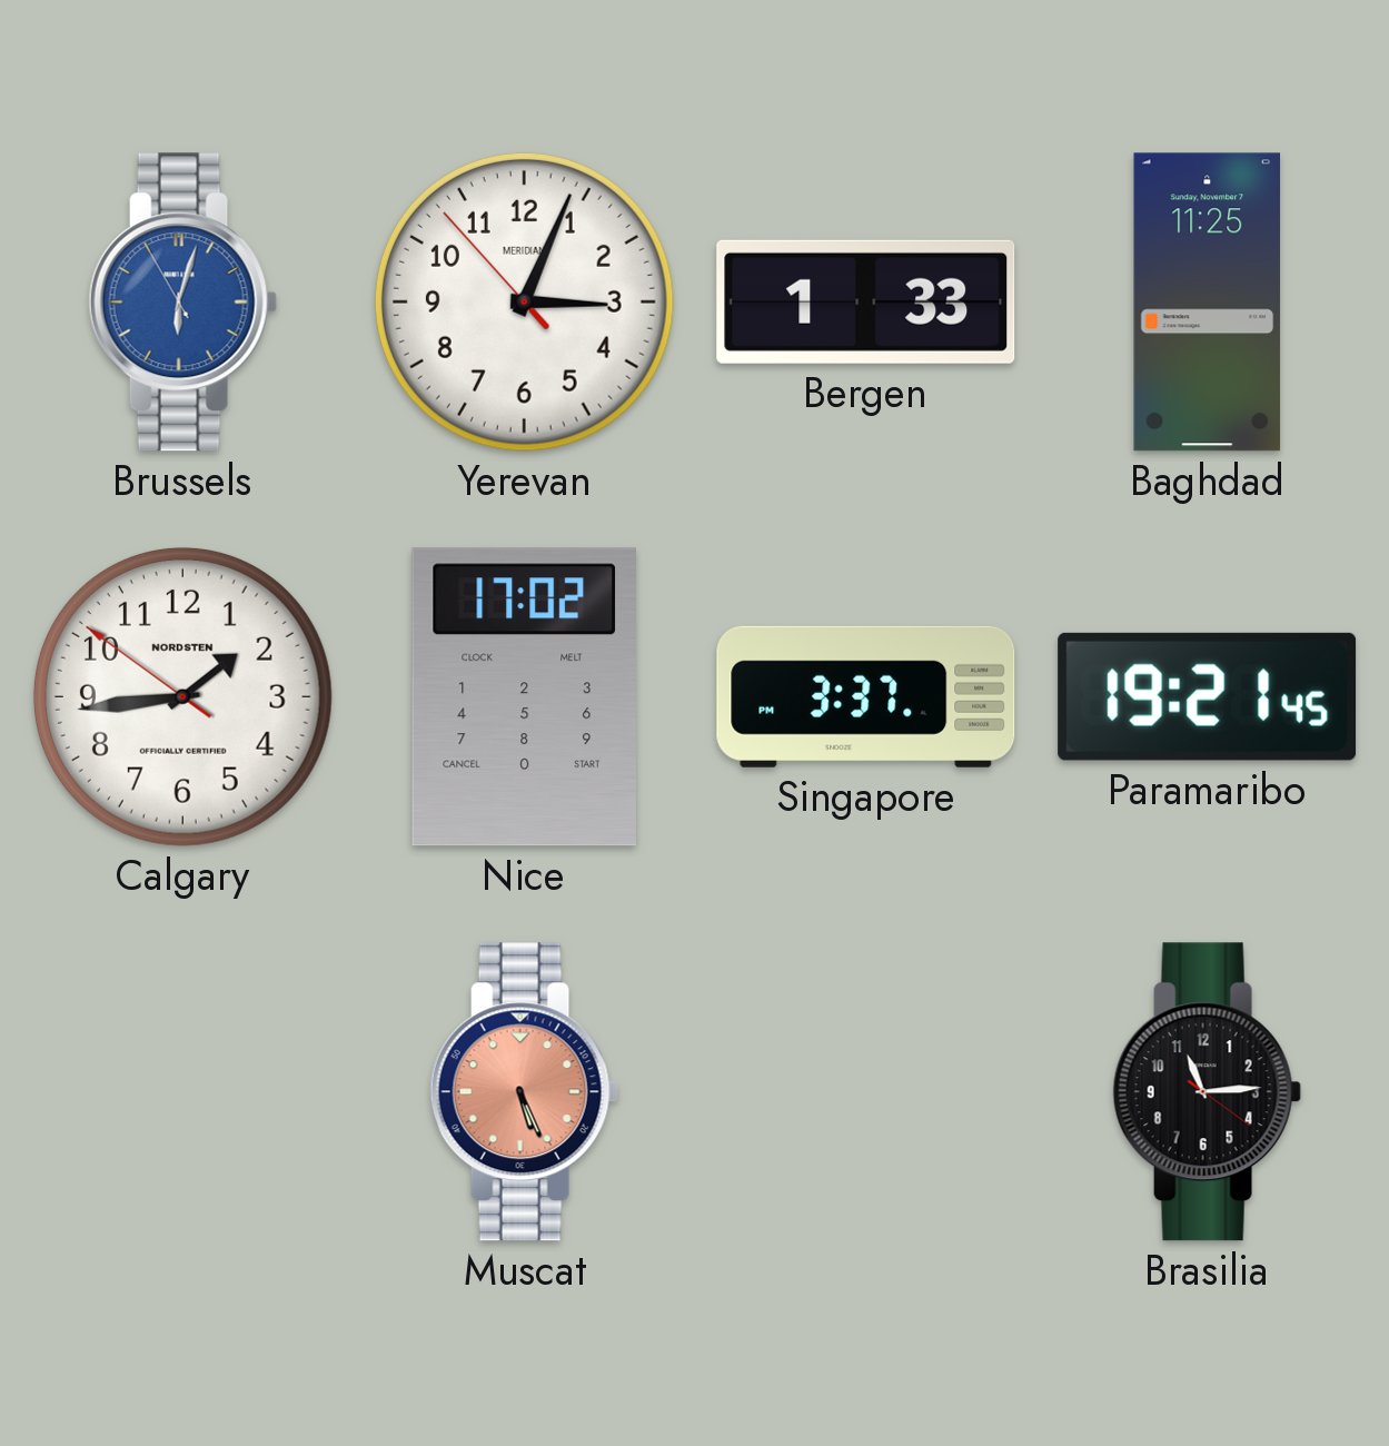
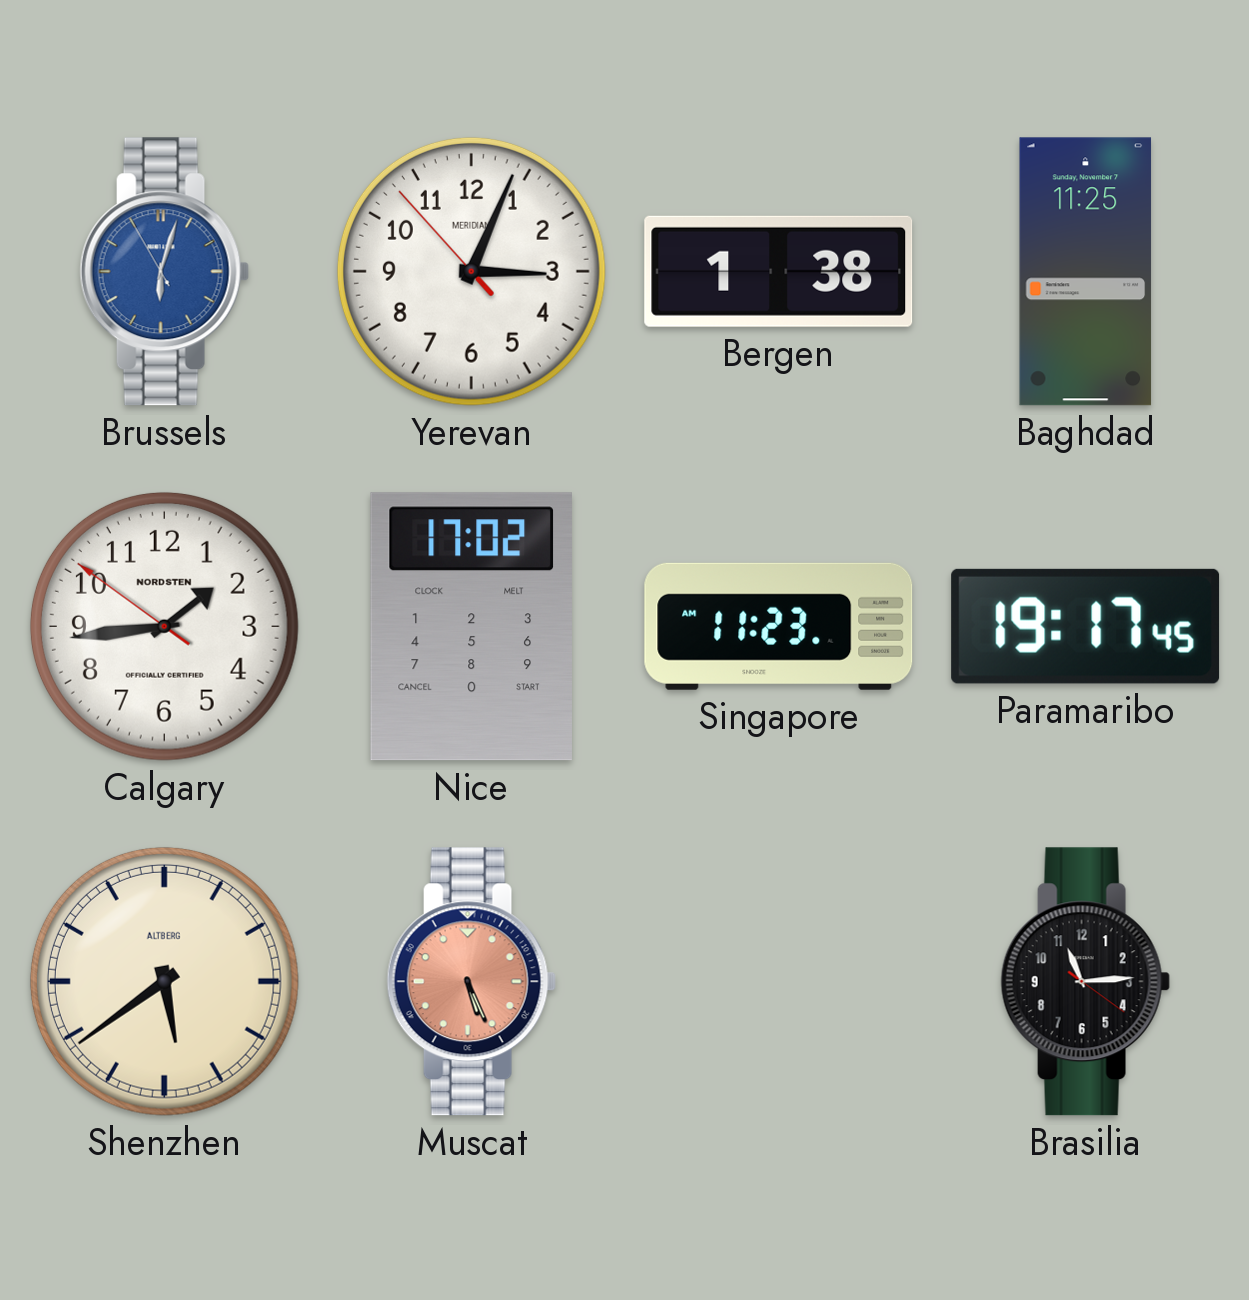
Bergen: 1:33 -> 1:38 (779, 271)
Singapore: 3:37 -> 11:23 (779, 626)
Paramaribo: 19:21 -> 19:17 (1086, 626)
Shenzhen: none -> 5:39 (164, 981)
